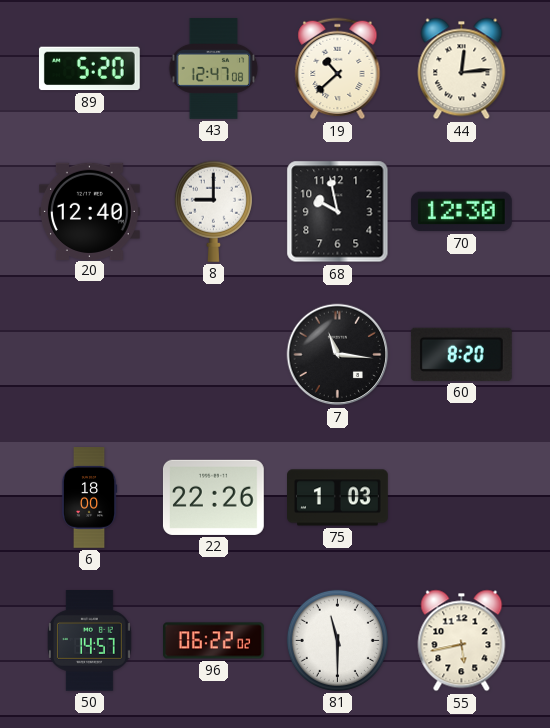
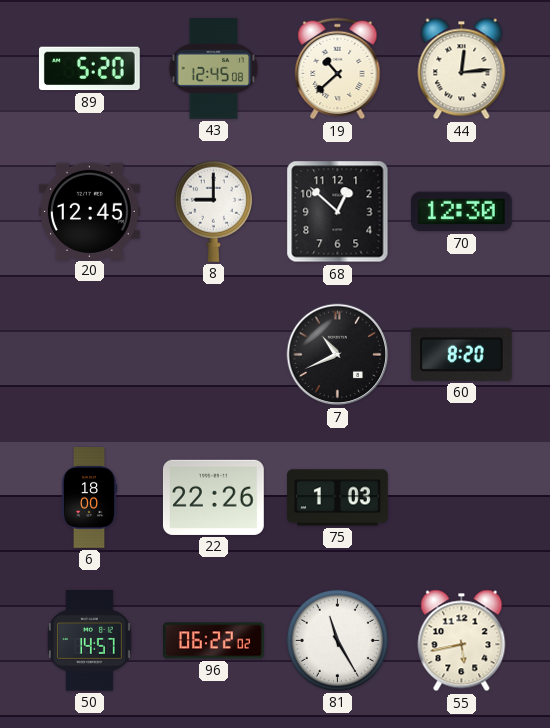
43: 12:47 -> 12:45 (214, 69)
20: 12:40 -> 12:45 (90, 211)
68: 9:58 -> 12:52 (338, 212)
7: 11:16 -> 10:41 (338, 355)
81: 11:30 -> 11:25 (337, 640)
